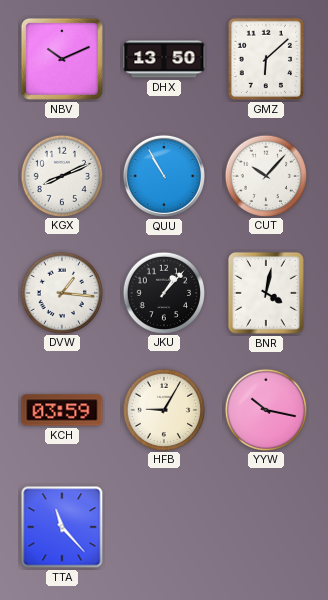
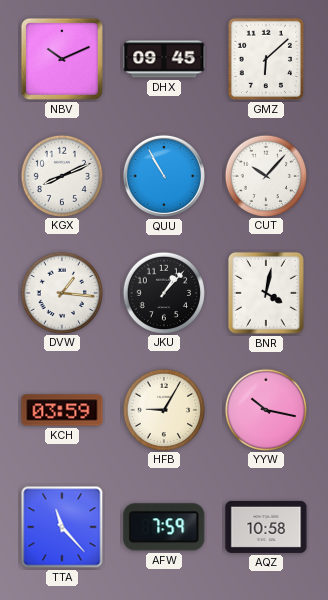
DHX: 13:50 -> 09:45 (164, 59)
AFW: none -> 7:59 (164, 527)
AQZ: none -> 10:58 (266, 527)
